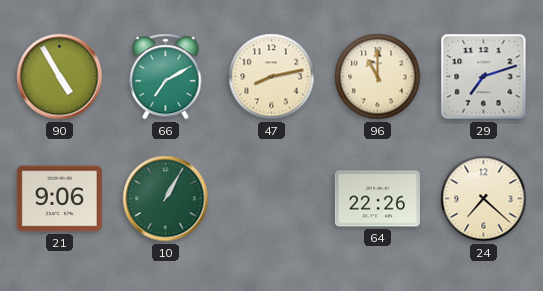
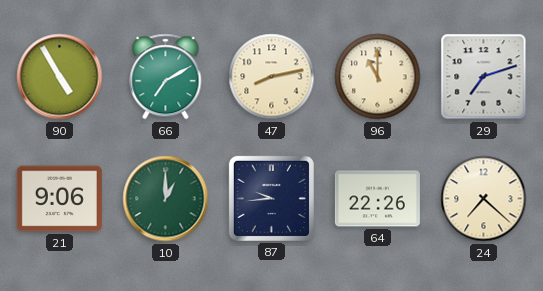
10: 1:05 -> 1:00 (166, 199)
87: none -> 9:44 (271, 198)
